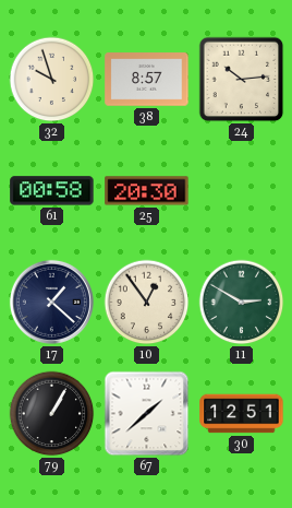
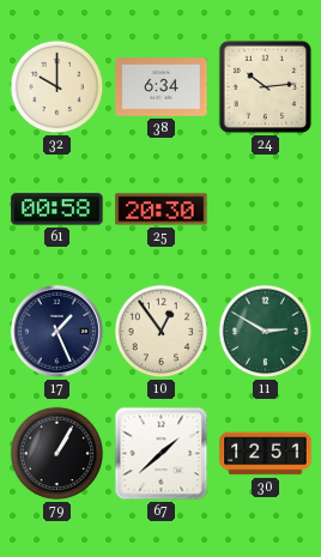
32: 9:57 -> 10:00 (57, 87)
38: 8:57 -> 6:34 (162, 87)
17: 1:22 -> 1:26 (56, 331)
